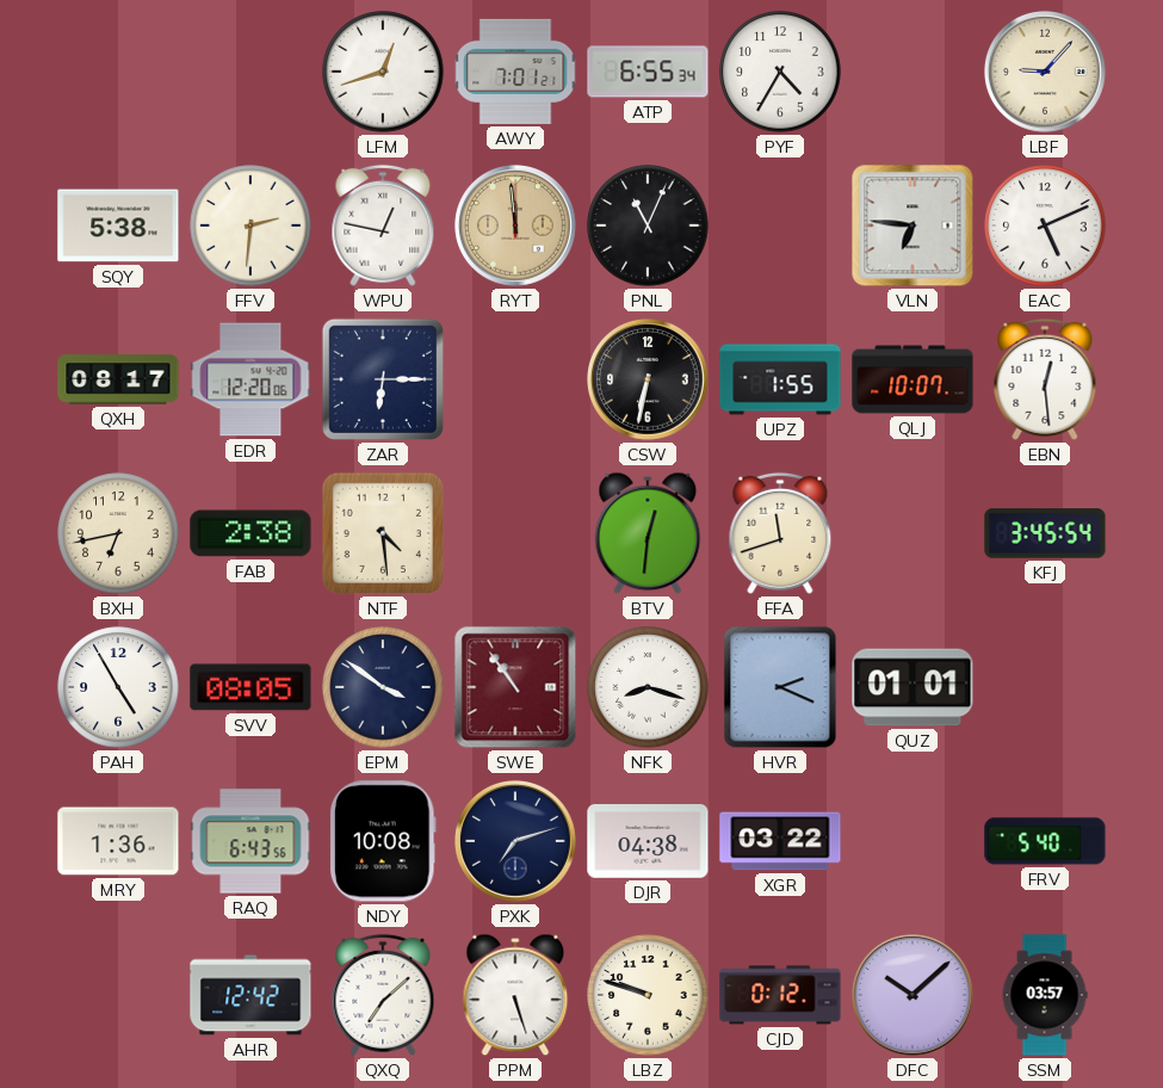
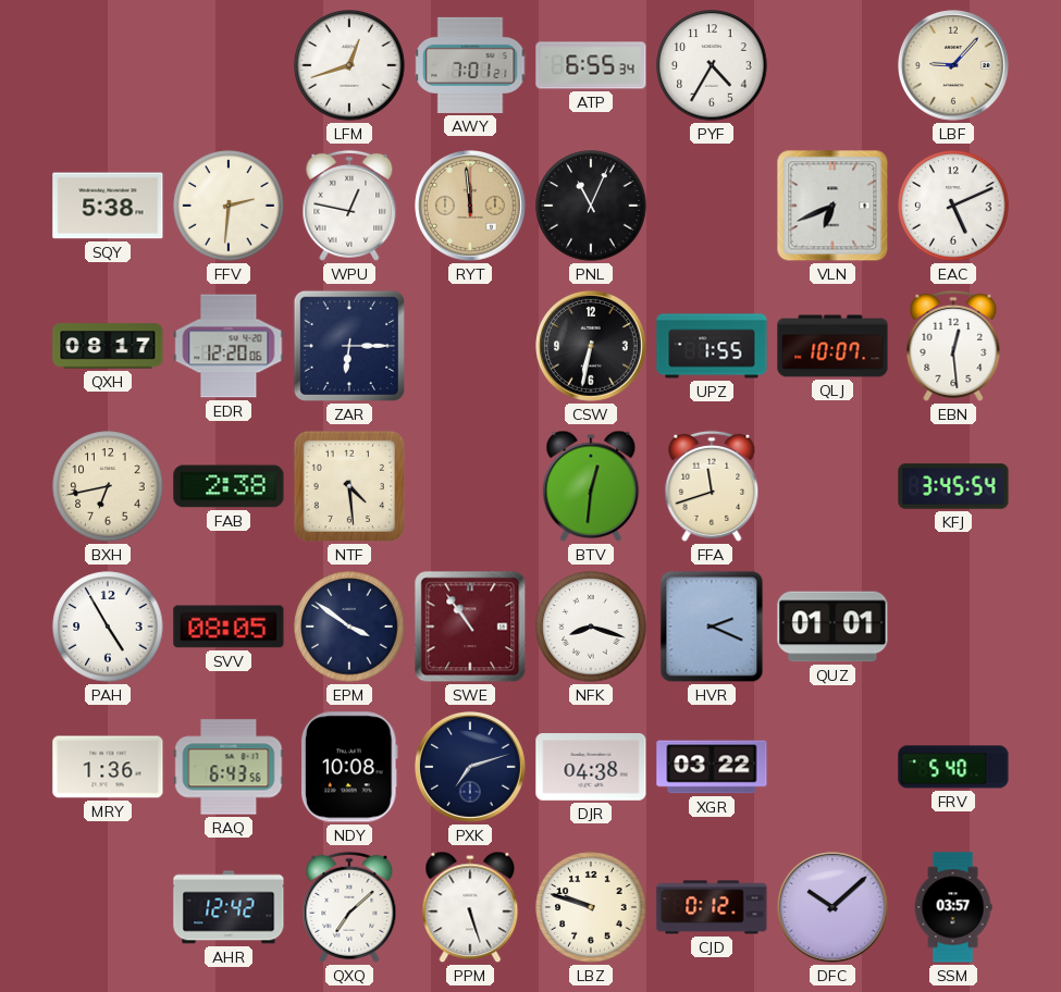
VLN: 6:46 -> 6:41 (832, 206)
